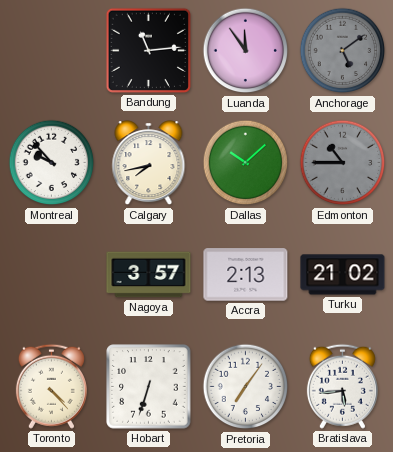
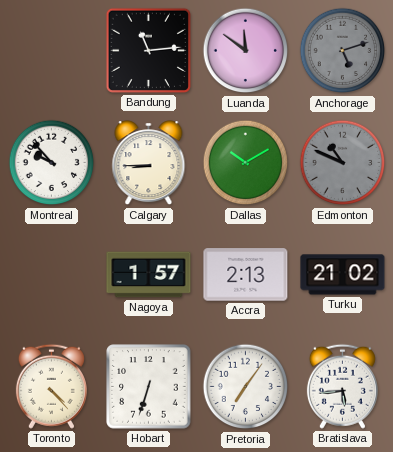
Luanda: 11:54 -> 11:51 (246, 51)
Anchorage: 5:09 -> 5:12 (343, 51)
Calgary: 7:43 -> 8:45 (149, 163)
Dallas: 10:08 -> 10:10 (246, 163)
Edmonton: 10:45 -> 10:49 (343, 163)
Nagoya: 3:57 -> 1:57 (149, 275)
